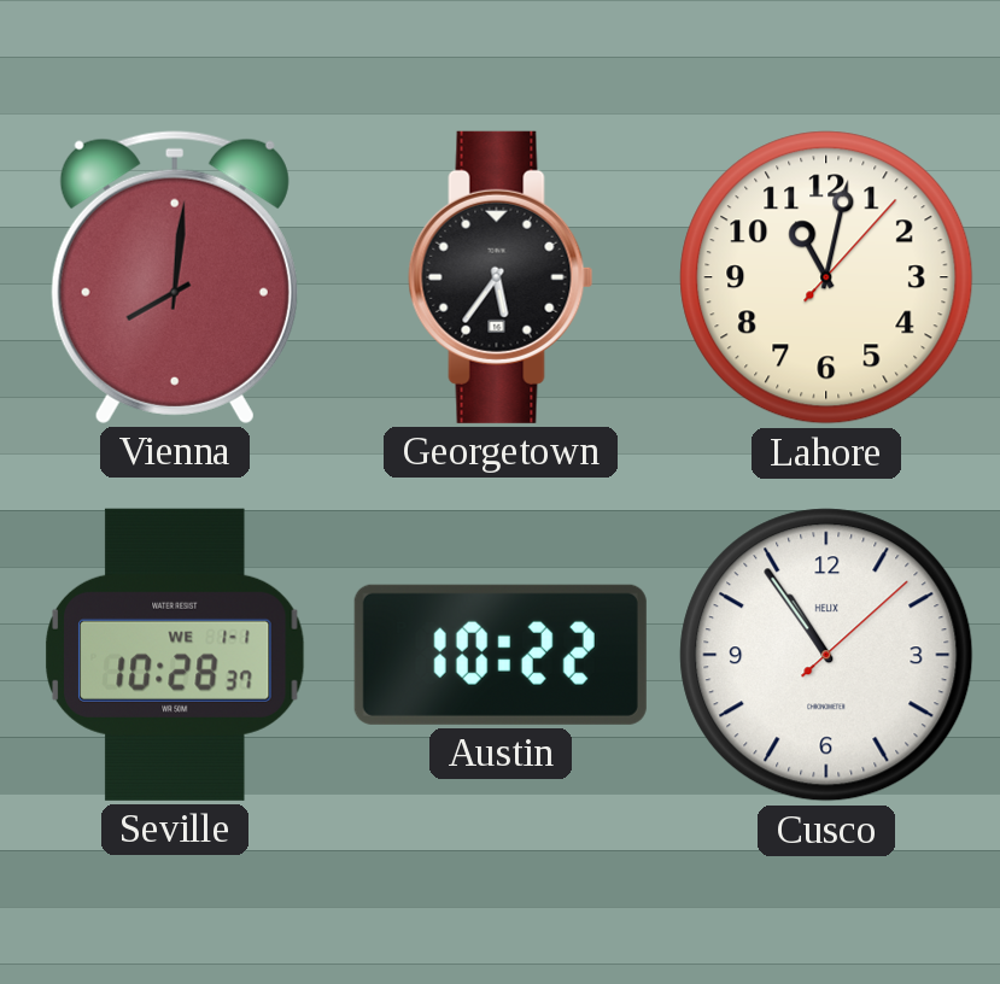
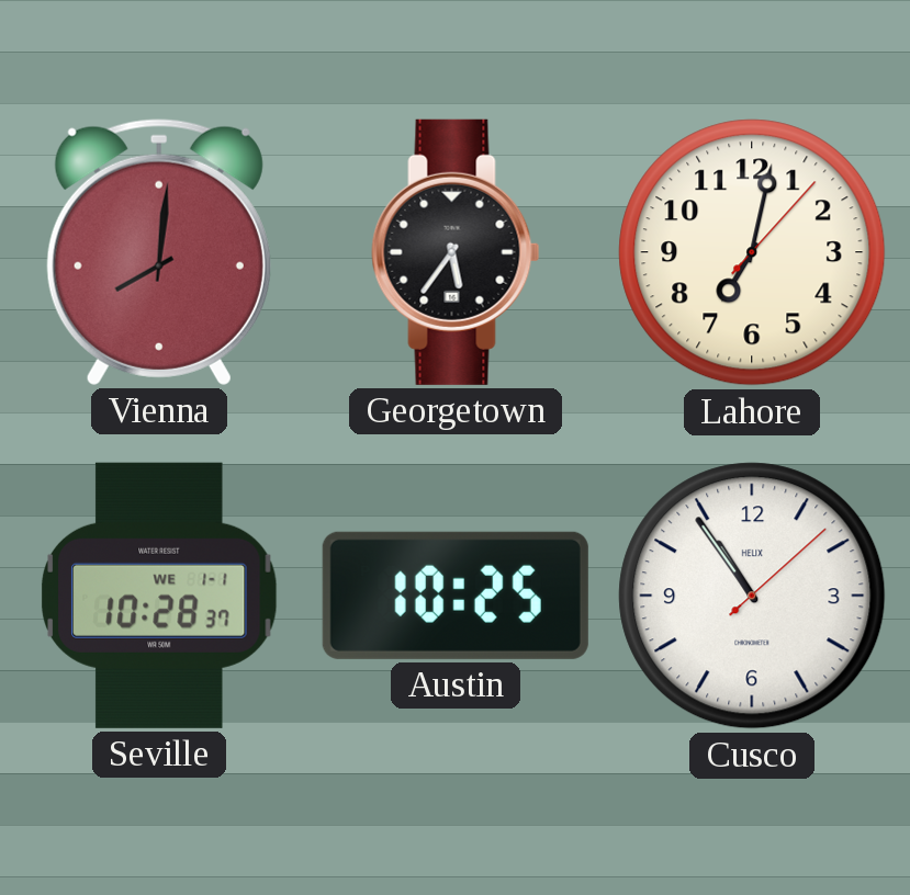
Lahore: 11:02 -> 7:02 (752, 252)
Austin: 10:22 -> 10:25 (456, 596)
